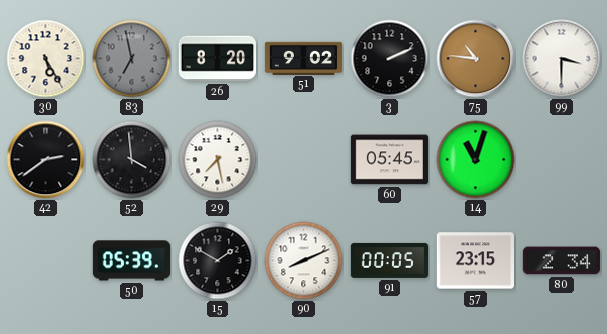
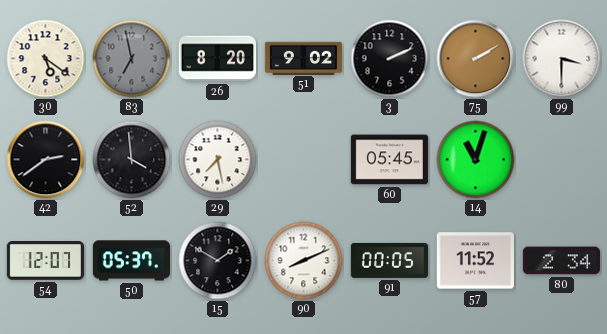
30: 5:25 -> 5:21 (46, 59)
75: 10:46 -> 2:10 (476, 59)
54: none -> 12:07 (45, 261)
50: 05:39 -> 05:37 (131, 261)
57: 23:15 -> 11:52 (475, 261)
